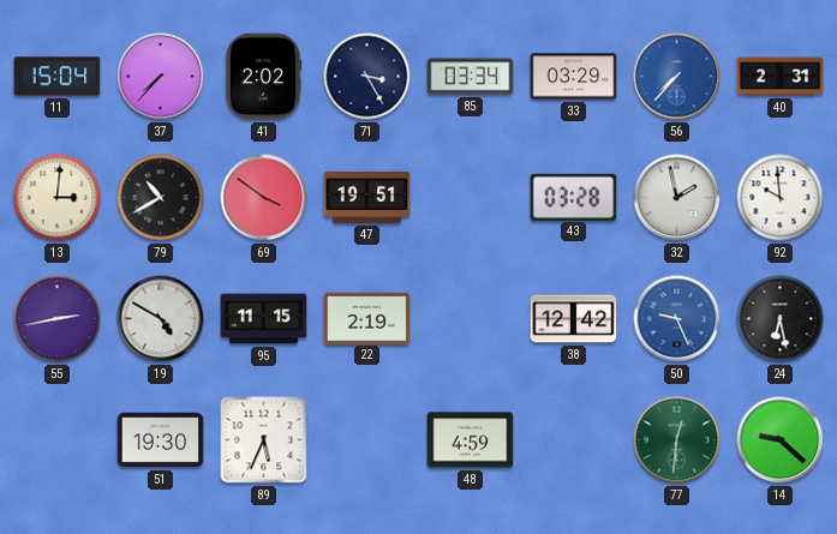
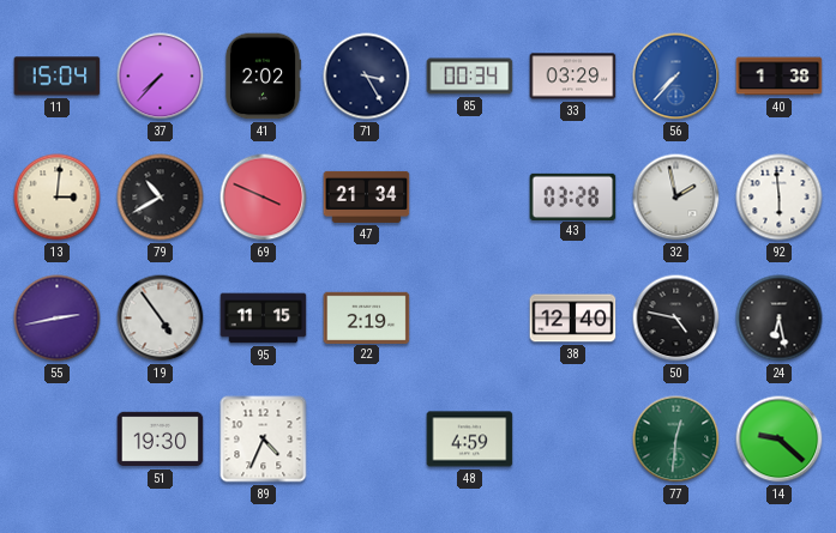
85: 03:34 -> 00:34 (470, 77)
40: 2:31 -> 1:38 (780, 77)
69: 3:51 -> 3:49 (264, 198)
47: 19:51 -> 21:34 (367, 196)
92: 9:59 -> 5:59 (780, 198)
19: 4:50 -> 4:54 (161, 319)
38: 12:42 -> 12:40 (573, 319)
50: 9:26 -> 4:47 (676, 319)
50 dial: blue -> black (676, 319)
89: 5:34 -> 4:34 (264, 440)
